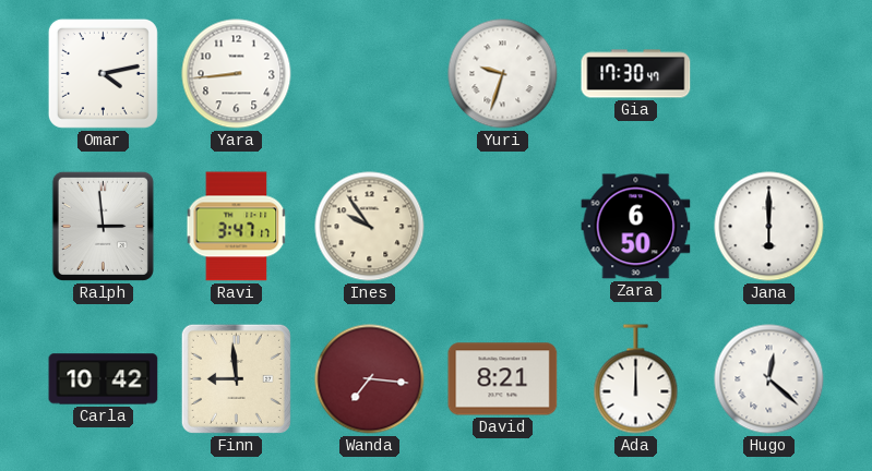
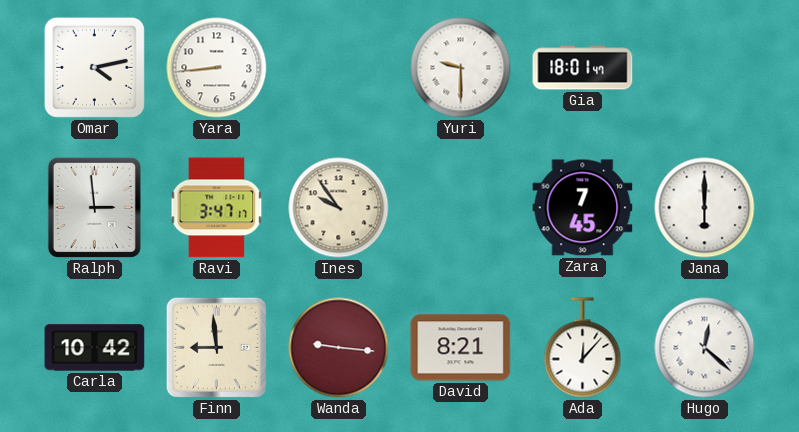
Yuri: 9:33 -> 9:30 (461, 68)
Gia: 17:30 -> 18:01 (583, 68)
Zara: 6:50 -> 7:45 (583, 208)
Wanda: 7:16 -> 9:16 (339, 348)
Ada: 12:00 -> 12:07 (583, 348)
